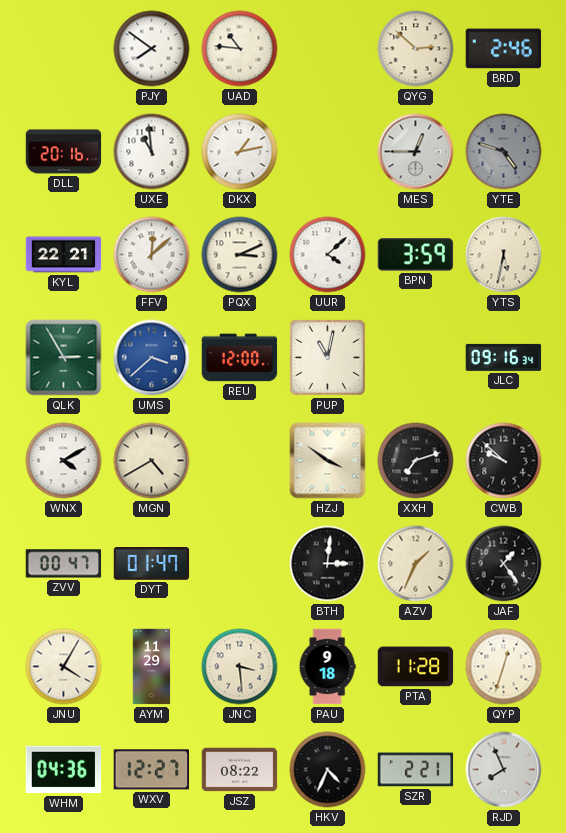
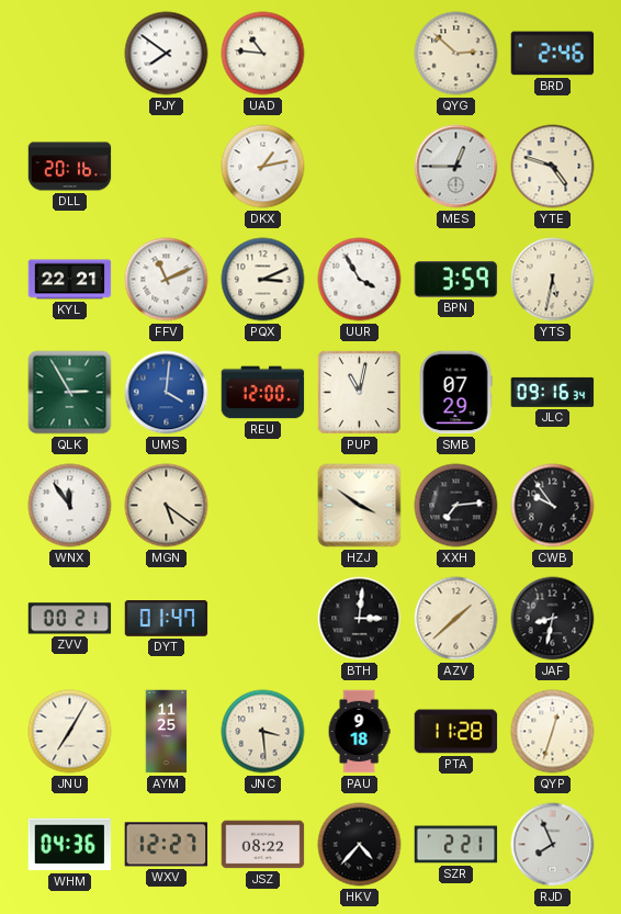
UXE: 10:59 -> none (152, 152)
YTE dial: grey -> cream (553, 167)
FFV: 12:08 -> 11:11 (167, 280)
UUR: 4:08 -> 3:55 (360, 280)
UMS: 3:38 -> 4:01 (167, 393)
SMB: none -> 07:29 (455, 393)
WNX: 4:10 -> 11:54 (70, 506)
MGN: 4:40 -> 5:21 (167, 506)
XXH: 7:12 -> 7:14 (456, 506)
CWB: 9:52 -> 9:54 (553, 506)
ZVV: 00:47 -> 00:21 (70, 619)
AZV: 1:34 -> 1:38 (456, 619)
JAF: 1:24 -> 8:32 (553, 619)
JNU: 4:05 -> 7:05 (70, 732)
AYM: 11:29 -> 11:25 (167, 732)
HKV: 4:34 -> 4:37 (360, 845)
